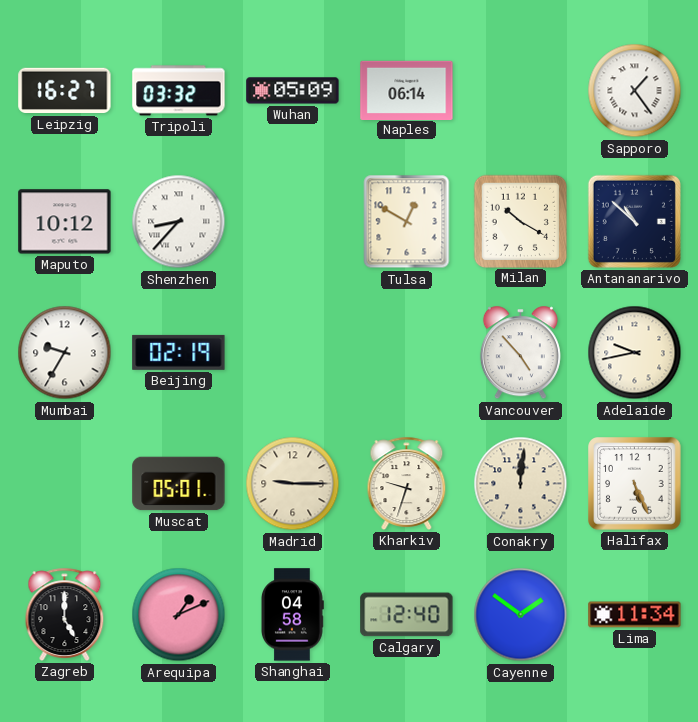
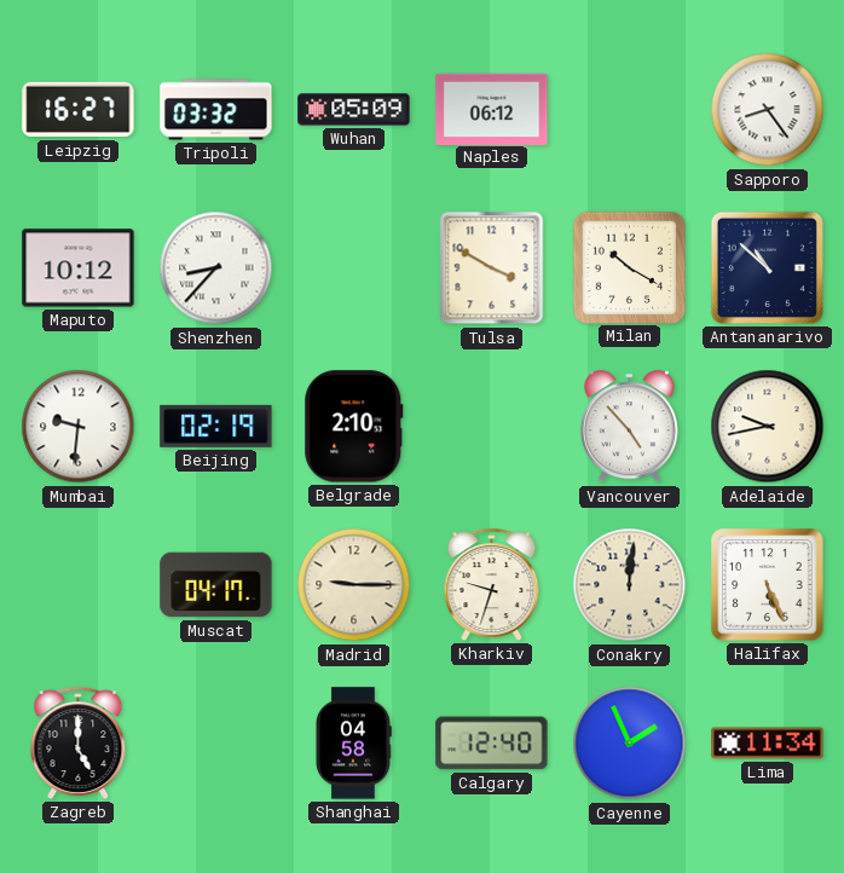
Naples: 06:14 -> 06:12 (492, 109)
Sapporo: 1:24 -> 8:24 (768, 110)
Tulsa: 12:50 -> 3:50 (492, 268)
Mumbai: 9:35 -> 9:31 (79, 427)
Belgrade: none -> 2:10 (354, 427)
Muscat: 05:01 -> 04:17 (216, 585)
Arequipa: 1:11 -> none (179, 615)
Cayenne: 1:51 -> 1:56 (630, 744)
